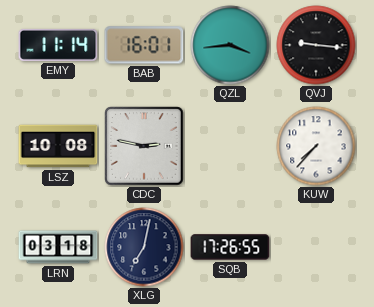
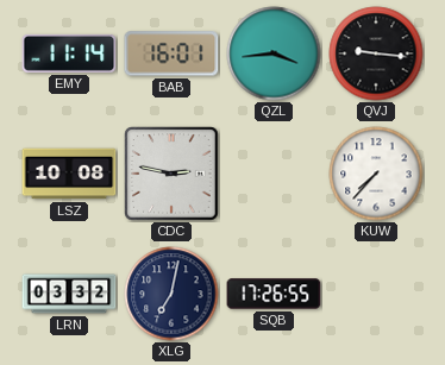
LRN: 03:18 -> 03:32 (69, 294)
